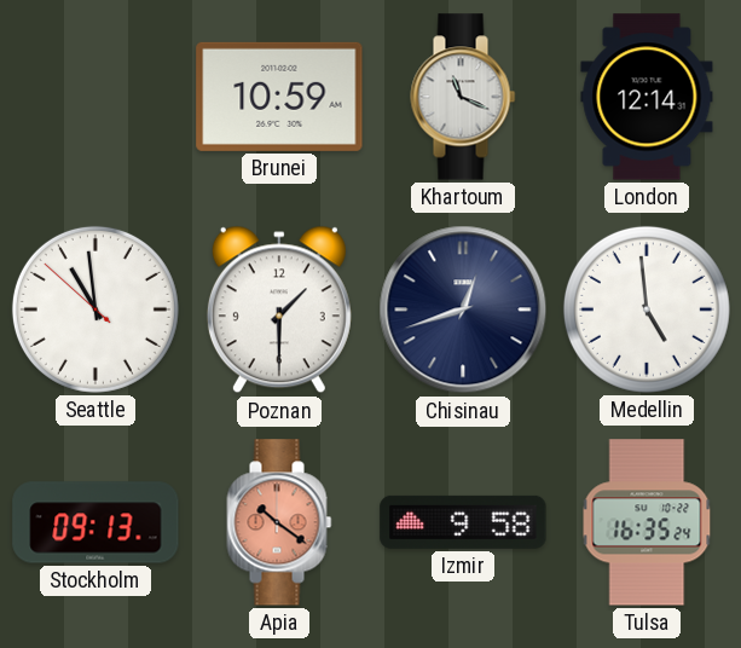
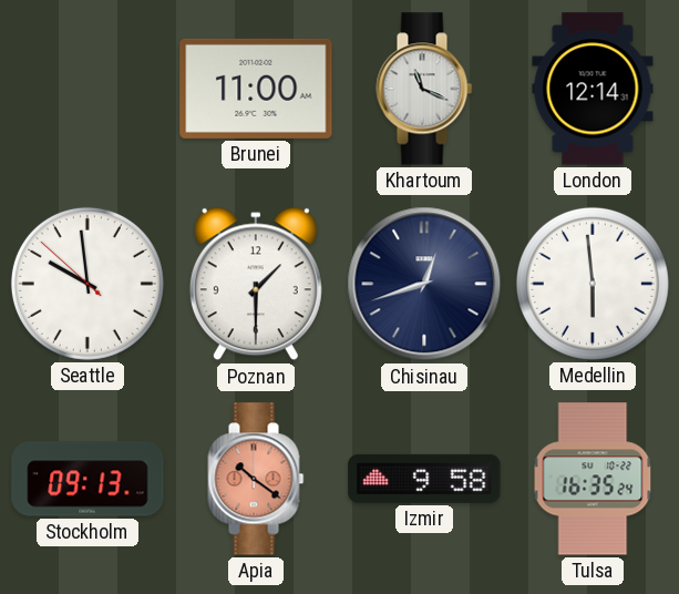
Brunei: 10:59 -> 11:00 (256, 89)
Seattle: 10:58 -> 9:58 (88, 284)
Medellin: 4:59 -> 5:59 (593, 284)
